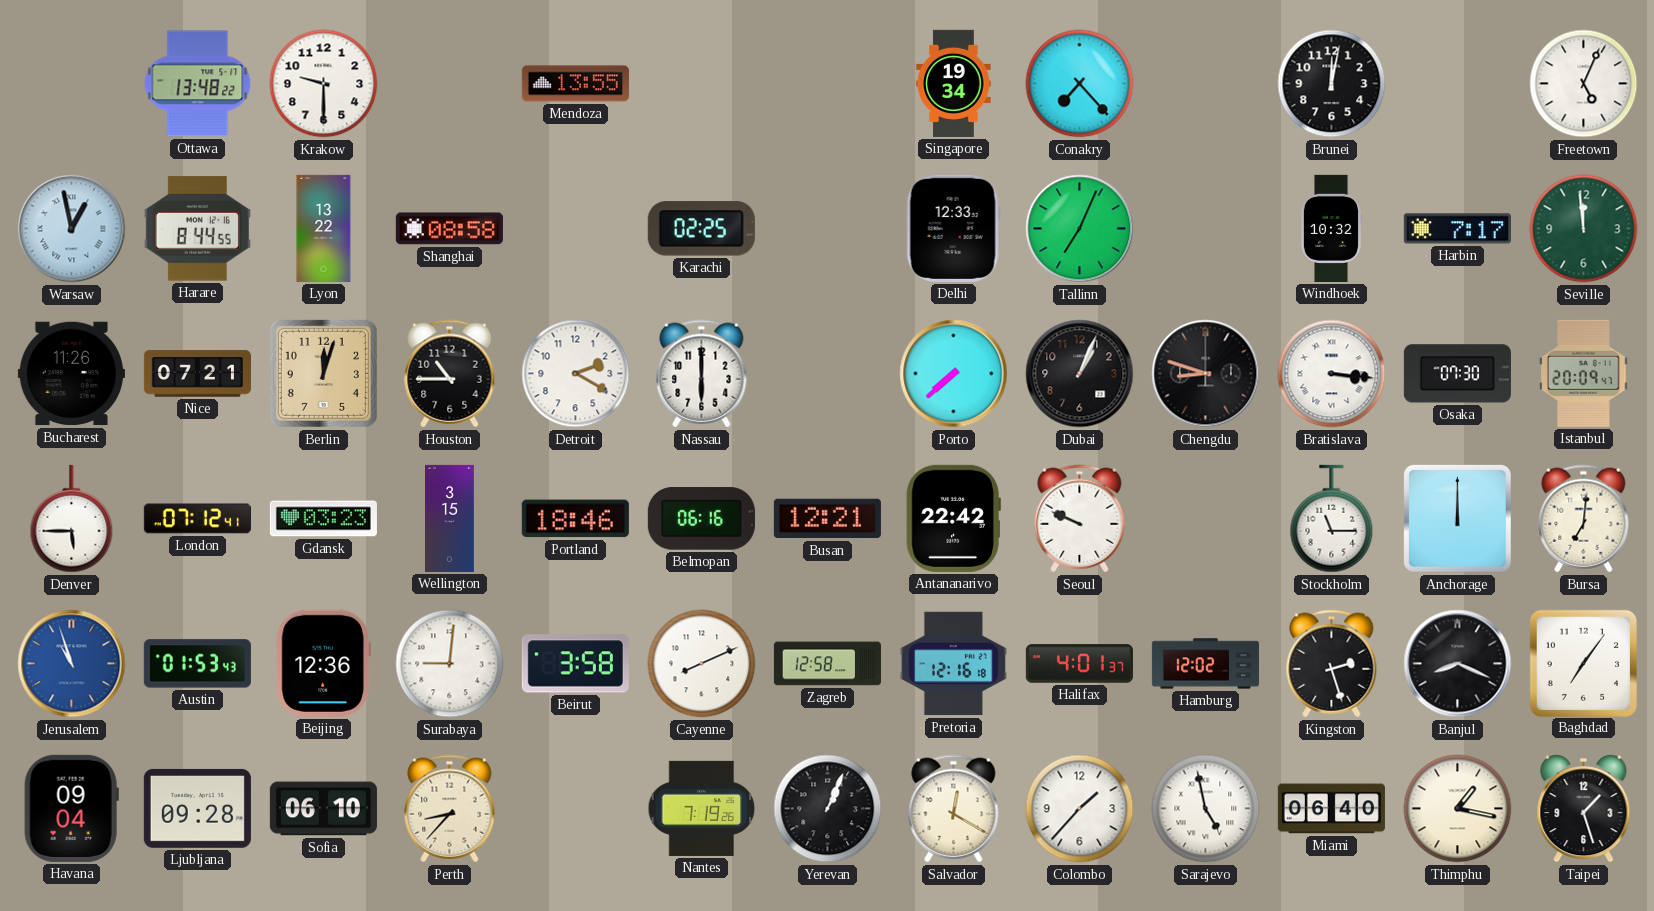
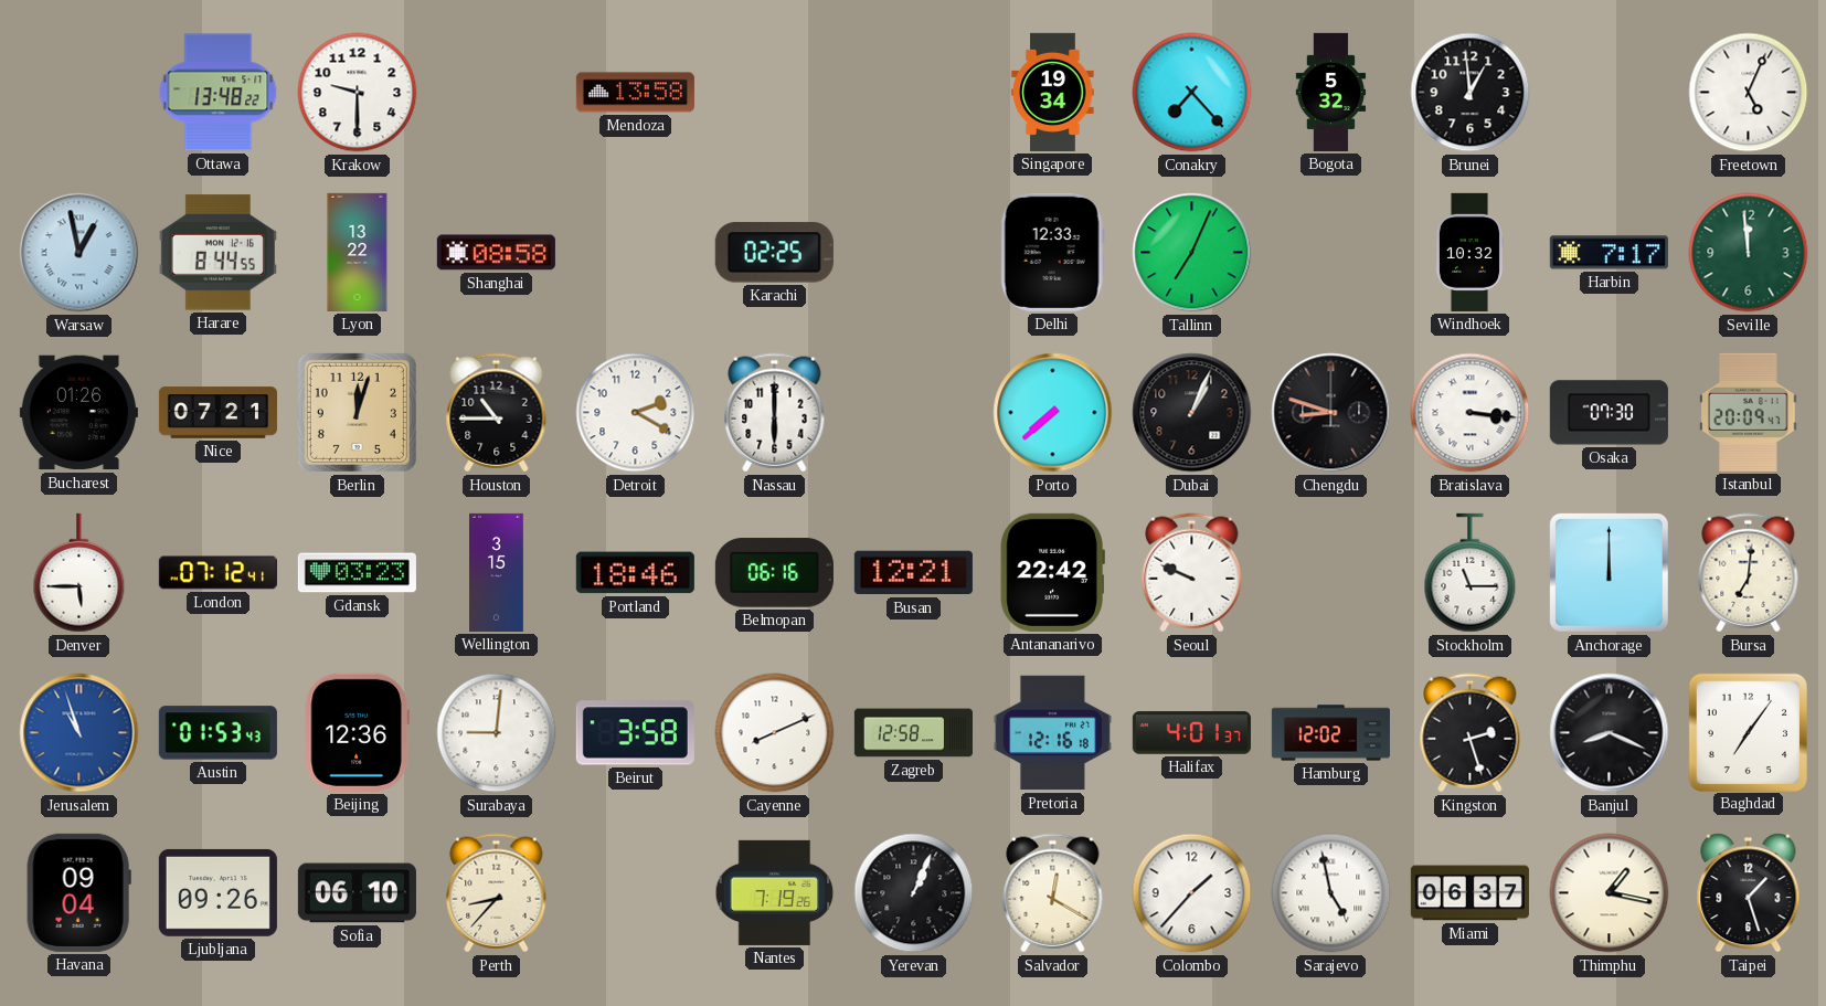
Mendoza: 13:55 -> 13:58 (635, 93)
Bogota: none -> 5:32 (1331, 92)
Brunei: 12:02 -> 12:59 (1471, 93)
Bucharest: 11:26 -> 01:26 (78, 413)
Ljubljana: 09:28 -> 09:26 (217, 892)
Miami: 06:40 -> 06:37 (1469, 893)
